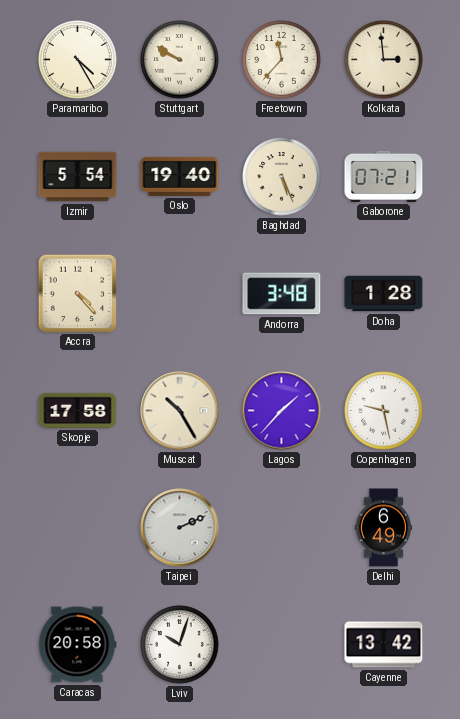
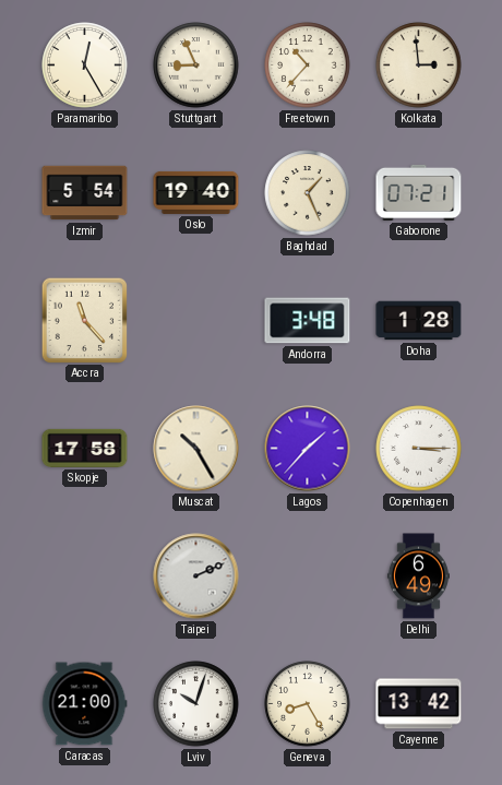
Paramaribo: 4:25 -> 12:25 (85, 66)
Stuttgart: 9:50 -> 8:56 (196, 66)
Freetown: 11:37 -> 10:37 (308, 66)
Baghdad: 5:26 -> 1:26 (308, 193)
Accra: 4:23 -> 11:23 (84, 320)
Copenhagen: 9:28 -> 3:15 (419, 449)
Caracas: 20:58 -> 21:00 (84, 704)
Geneva: none -> 8:25 (308, 704)
